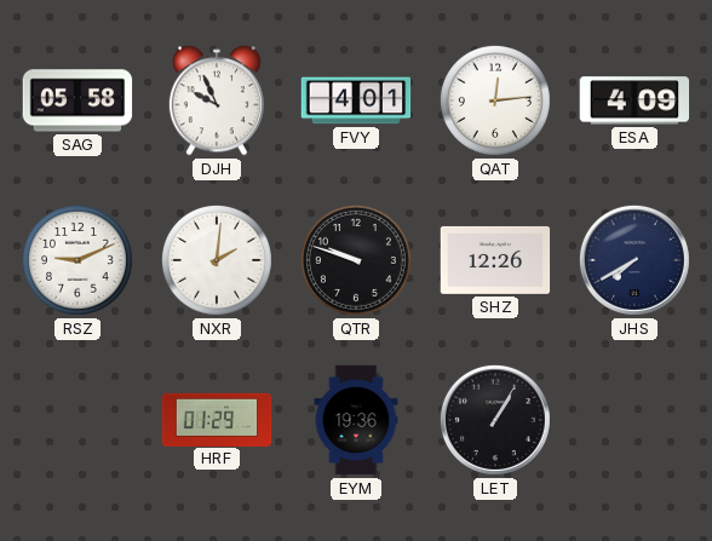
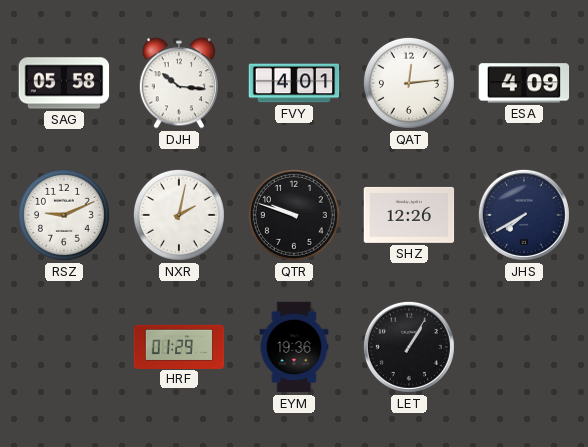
DJH: 9:56 -> 10:16 (179, 83)
NXR: 2:01 -> 2:02 (179, 215)
